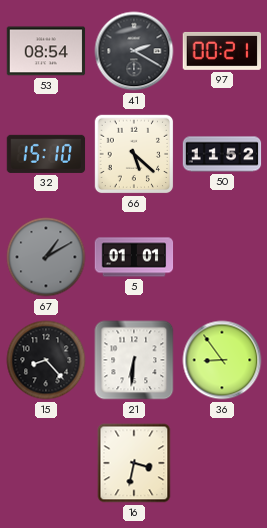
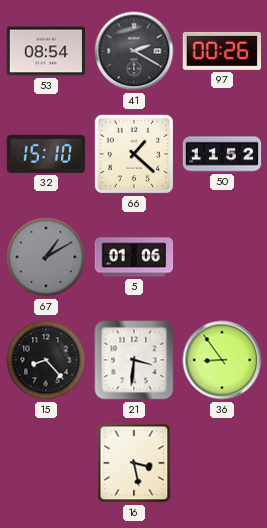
97: 00:21 -> 00:26 (221, 51)
66: 5:22 -> 1:22 (134, 154)
5: 01:01 -> 01:06 (134, 257)
21: 6:31 -> 3:31 (134, 360)
16: 3:32 -> 3:28 (134, 463)
